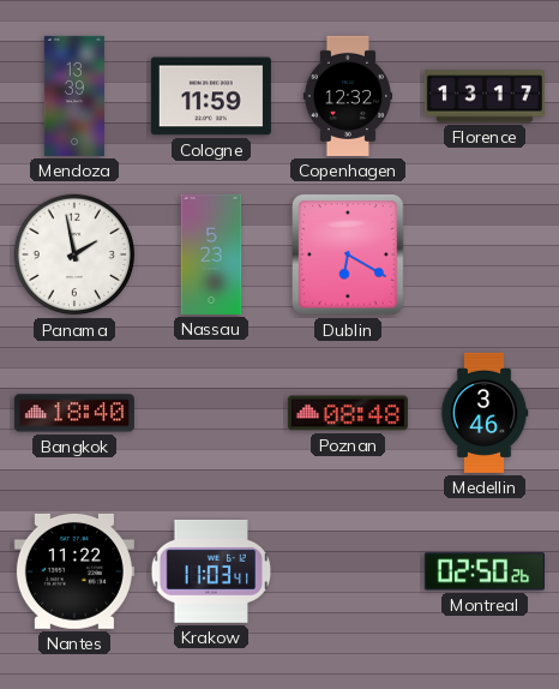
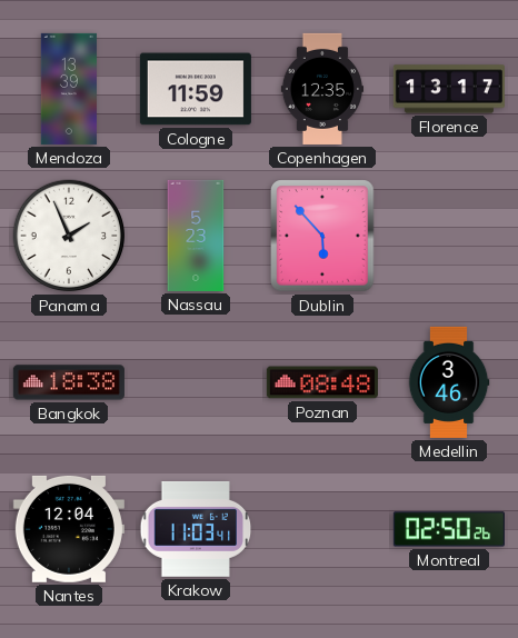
Copenhagen: 12:32 -> 12:35 (321, 89)
Panama: 1:58 -> 1:56 (69, 236)
Dublin: 6:20 -> 5:53 (322, 236)
Bangkok: 18:40 -> 18:38 (69, 382)
Nantes: 11:22 -> 12:04 (69, 529)
